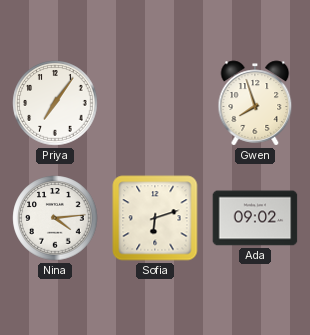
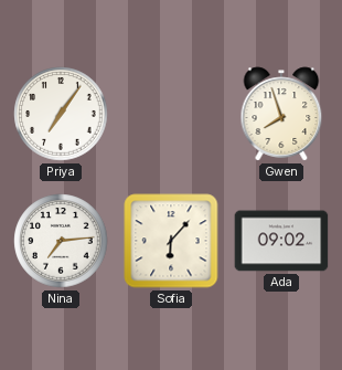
Nina: 4:14 -> 7:14 (61, 241)
Sofia: 6:12 -> 6:07 (171, 241)
